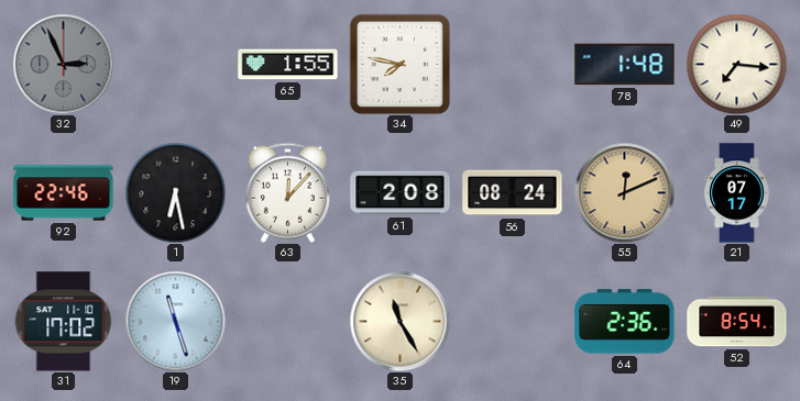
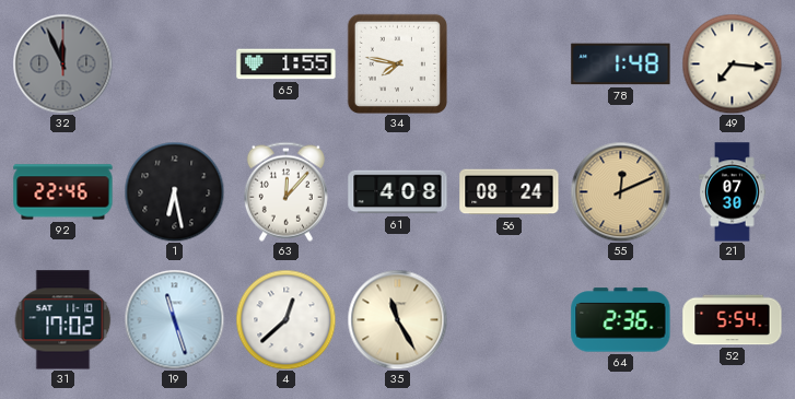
32: 2:56 -> 11:56 (62, 63)
61: 2:08 -> 4:08 (398, 192)
21: 07:17 -> 07:30 (733, 192)
4: none -> 12:38 (285, 319)
52: 8:54 -> 5:54 (733, 320)
